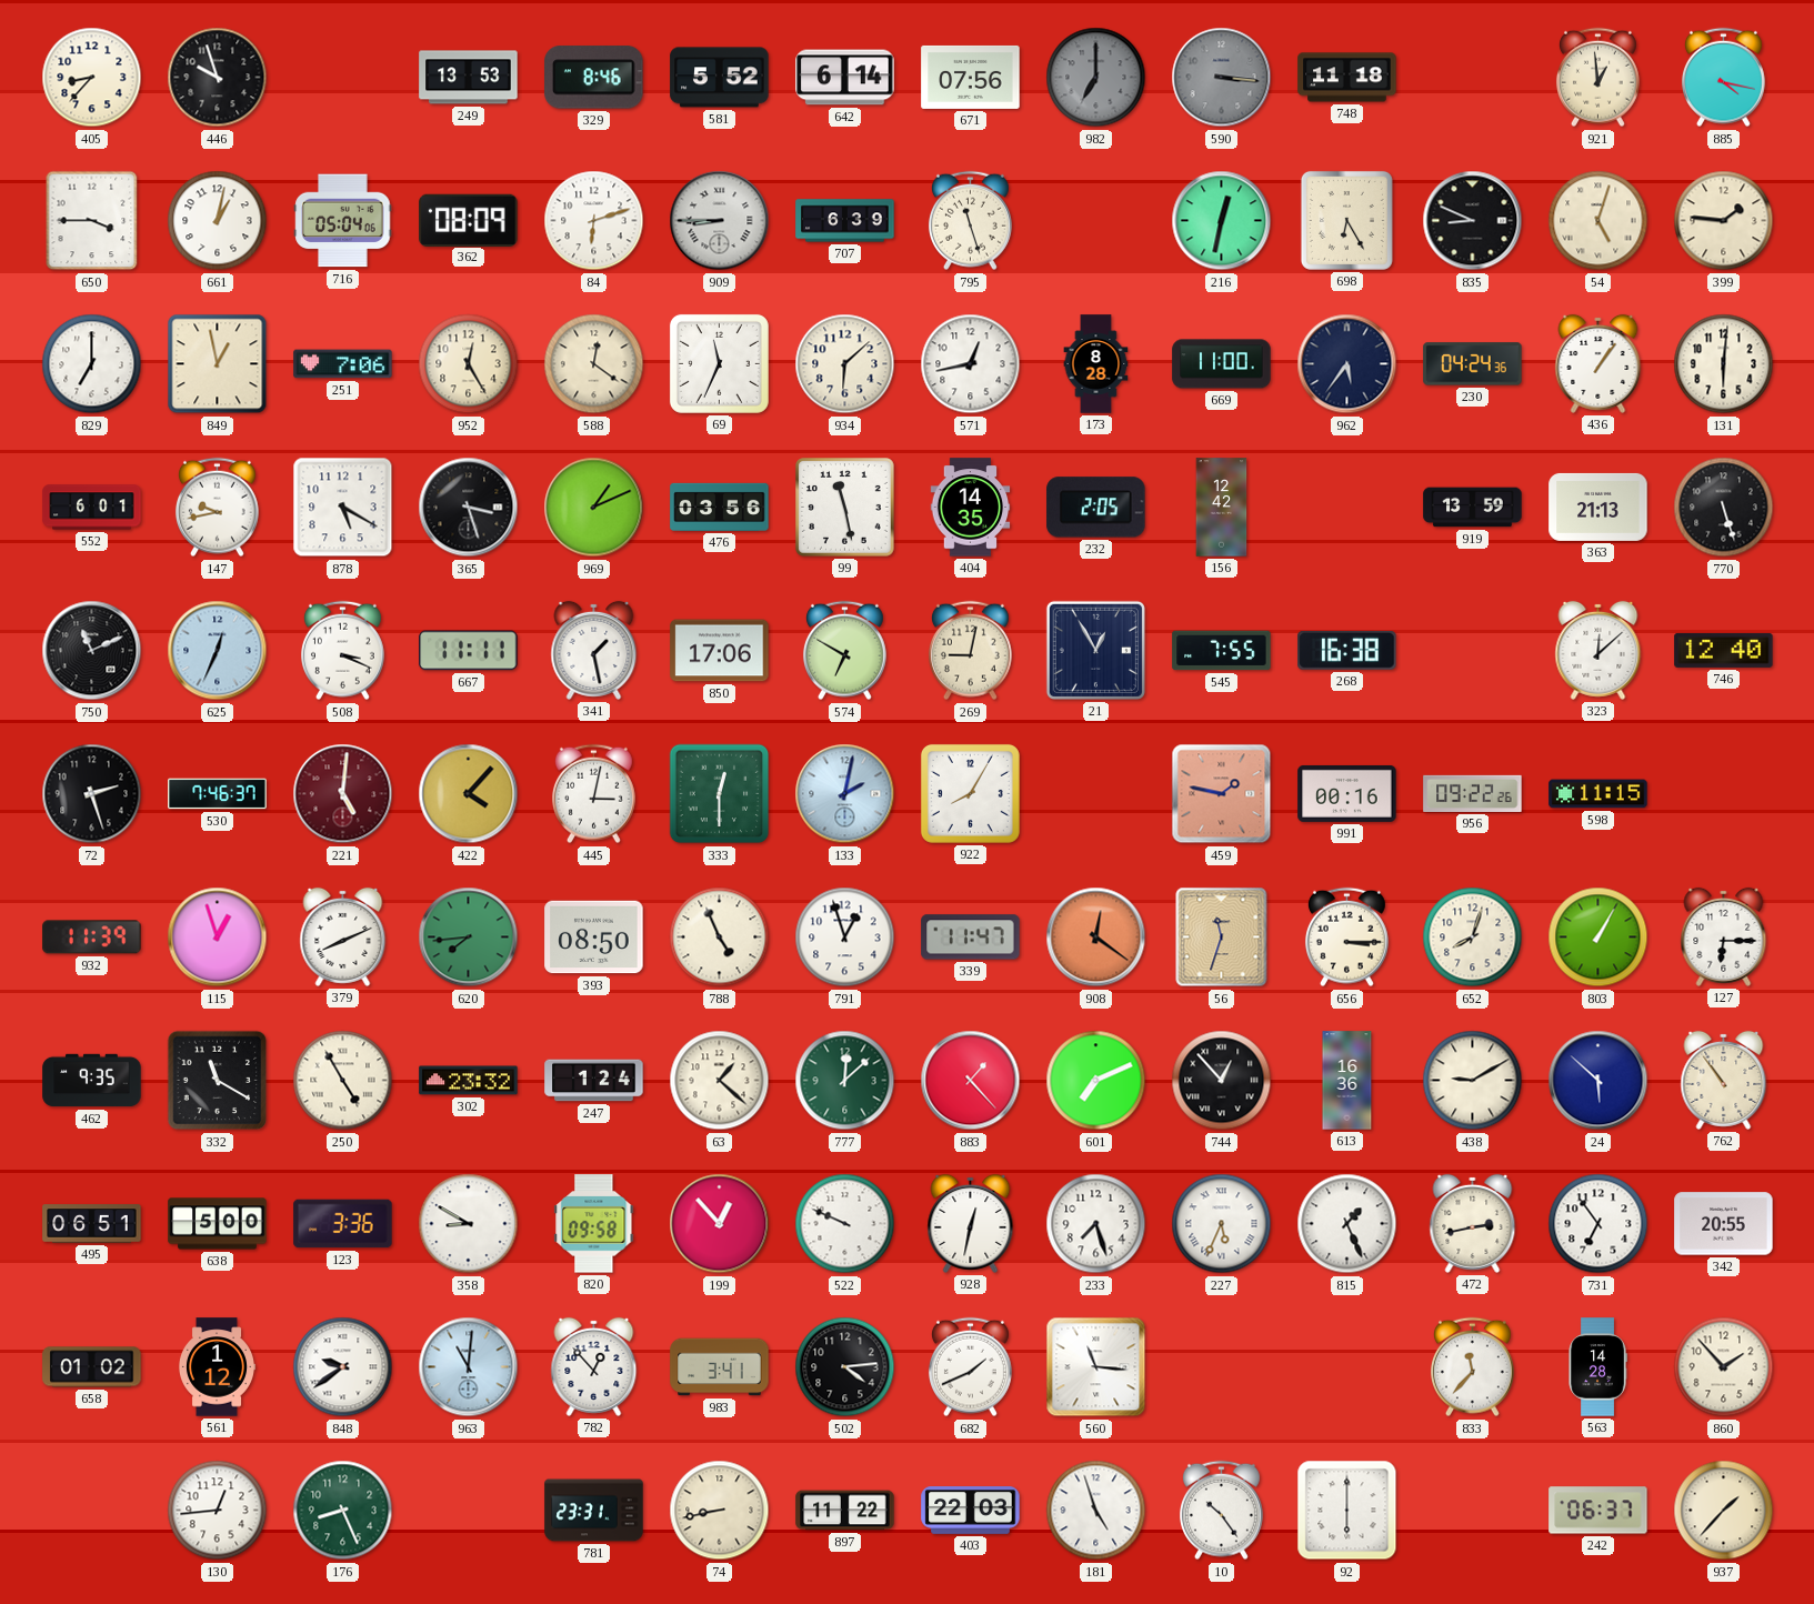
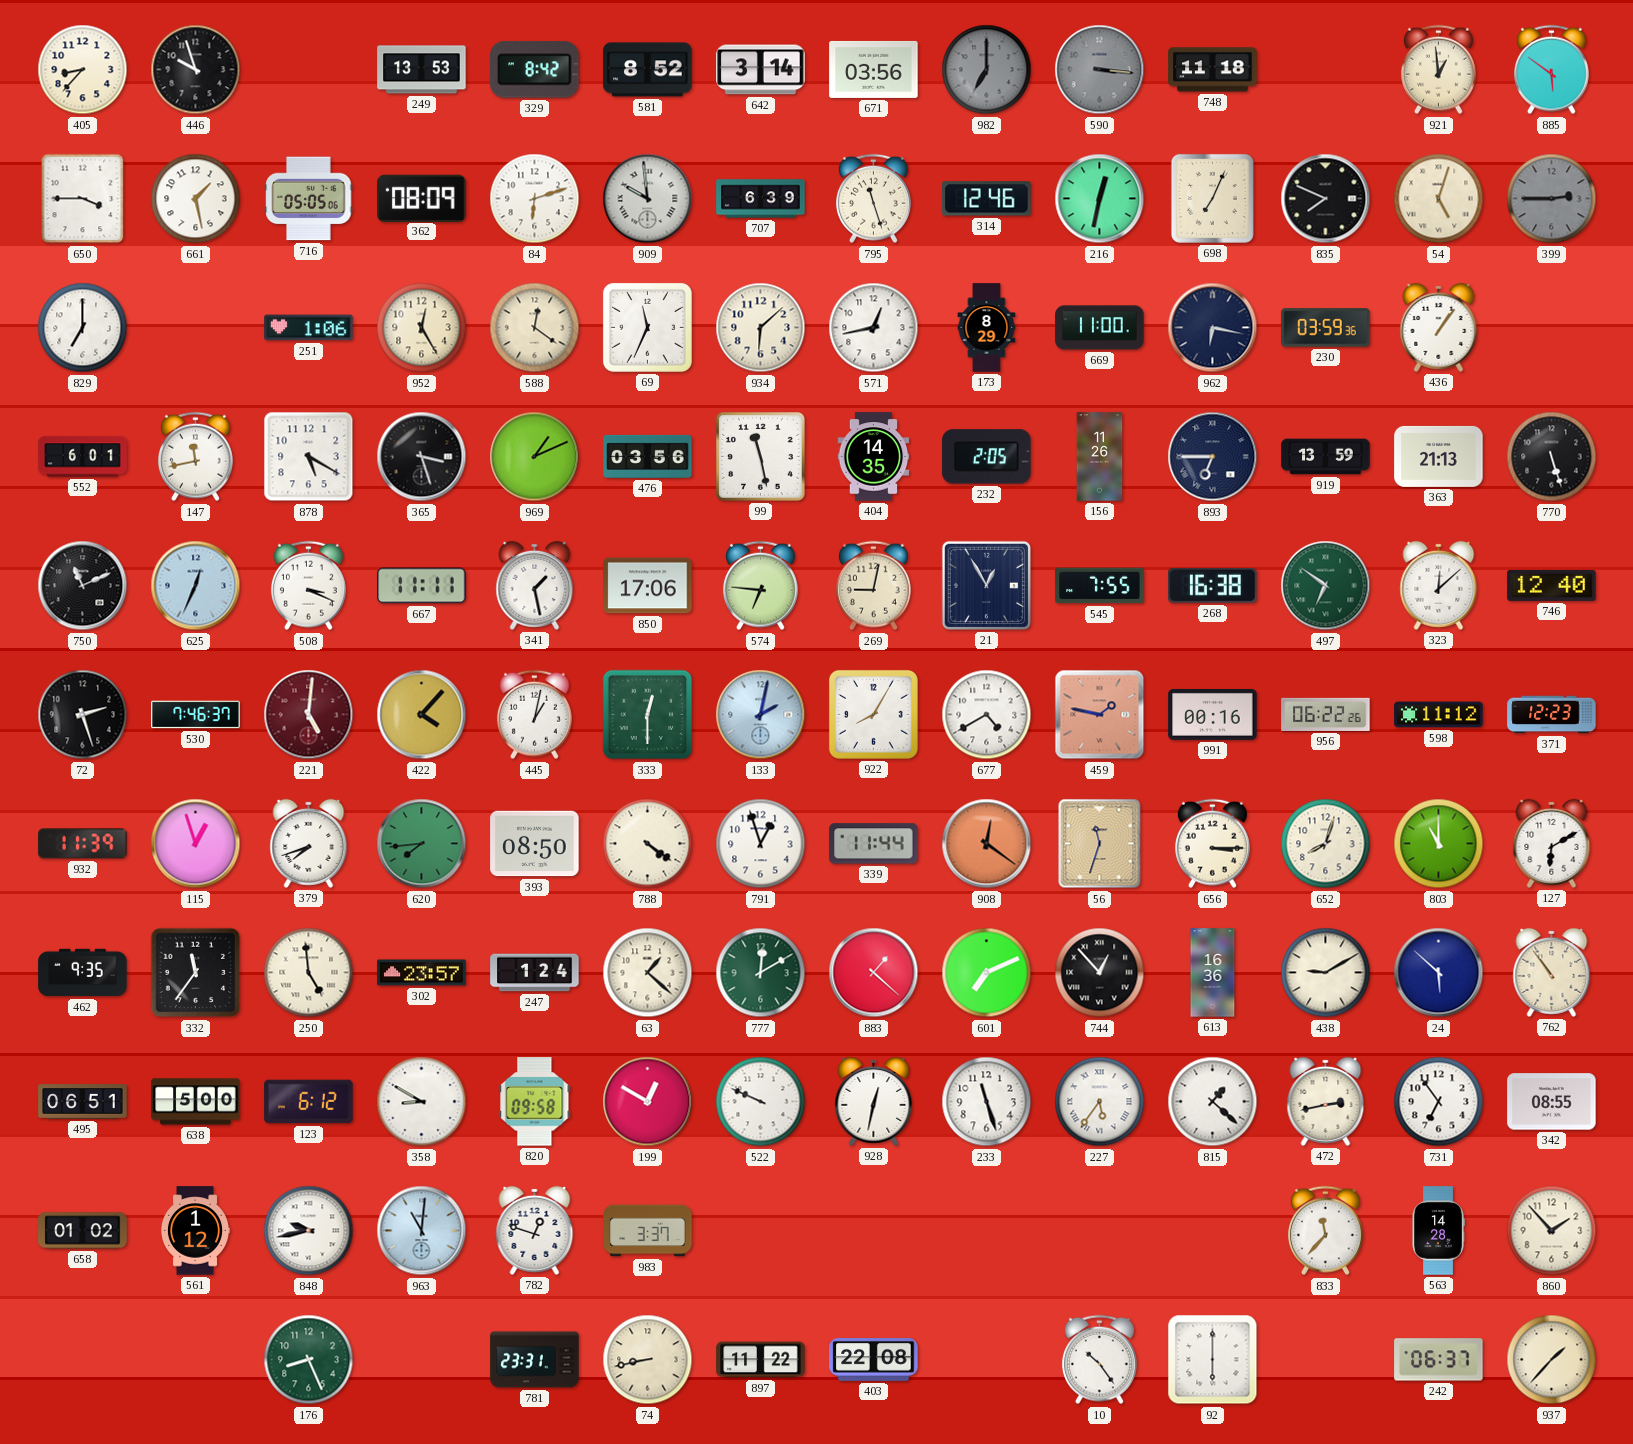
329: 8:46 -> 8:42 (535, 70)
581: 5:52 -> 8:52 (648, 70)
642: 6:14 -> 3:14 (761, 70)
671: 07:56 -> 03:56 (874, 69)
885: 4:17 -> 5:51 (1551, 70)
661: 1:02 -> 1:28 (196, 199)
716: 05:04 -> 05:05 (309, 199)
909: 8:45 -> 9:59 (648, 199)
314: none -> 12:46 (987, 199)
698: 6:25 -> 7:04 (1212, 198)
835: 8:49 -> 7:49 (1326, 199)
399: 1:46 -> 2:45 (1552, 199)
399 dial: cream -> grey (1552, 199)
849: 12:58 -> none (218, 364)
251: 7:06 -> 1:06 (309, 328)
173: 8:28 -> 8:29 (987, 328)
962: 5:36 -> 6:17 (1213, 328)
230: 04:24 -> 03:59 (1326, 328)
131: 6:01 -> none (1724, 364)
147: 9:43 -> 11:43 (195, 457)
156: 12:42 -> 11:26 (1100, 457)
893: none -> 6:45 (1213, 457)
574: 6:50 -> 6:46 (760, 586)
497: none -> 6:51 (1326, 586)
445: 3:02 -> 1:02 (534, 715)
677: none -> 4:40 (987, 715)
956: 09:22 -> 06:22 (1326, 714)
598: 11:15 -> 11:12 (1439, 715)
371: none -> 12:23 (1552, 715)
379: 8:11 -> 7:42 (309, 843)
788: 4:56 -> 4:21 (648, 844)
339: 11:47 -> 11:44 (874, 844)
803: 1:05 -> 11:00 (1439, 844)
127: 6:15 -> 6:10 (1552, 843)
332: 11:20 -> 11:36 (196, 973)
250: 4:55 -> 4:59 (309, 973)
302: 23:32 -> 23:57 (422, 973)
777: 12:08 -> 12:10 (761, 973)
883: 1:23 -> 1:22 (874, 973)
123: 3:36 -> 6:12 (309, 1102)
199: 12:53 -> 12:50 (648, 1102)
233: 7:27 -> 11:27 (987, 1102)
227: 5:34 -> 5:36 (1100, 1102)
815: 1:26 -> 1:22 (1213, 1102)
342: 20:55 -> 08:55 (1552, 1102)
848: 9:39 -> 9:43 (309, 1231)
782: 12:53 -> 12:48 (535, 1230)
983: 3:41 -> 3:37 (648, 1231)
502: 4:14 -> none (845, 1367)
682: 1:41 -> none (970, 1367)
560: 11:16 -> none (1096, 1367)
130: 12:44 -> none (218, 1511)
403: 22:03 -> 22:08 (874, 1360)
181: 4:57 -> none (1096, 1511)
